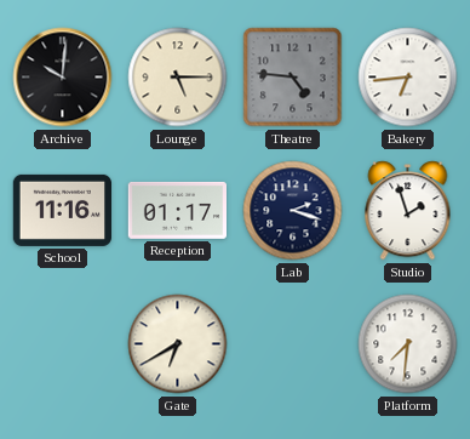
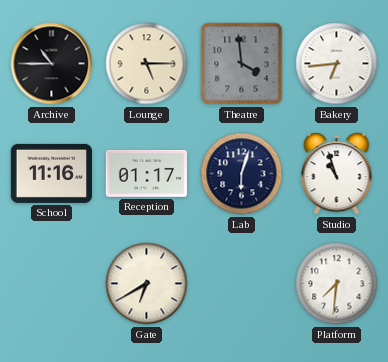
Archive: 10:01 -> 10:45 (52, 64)
Theatre: 4:46 -> 3:59 (242, 64)
Lab: 2:18 -> 6:03 (242, 174)
Studio: 1:57 -> 10:57 (337, 174)
